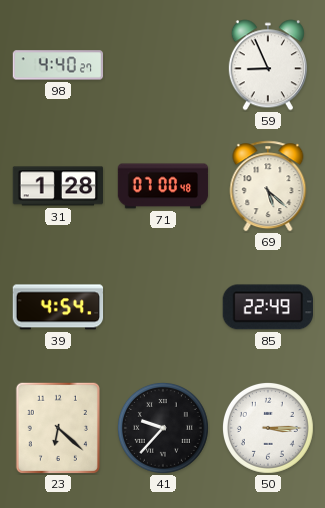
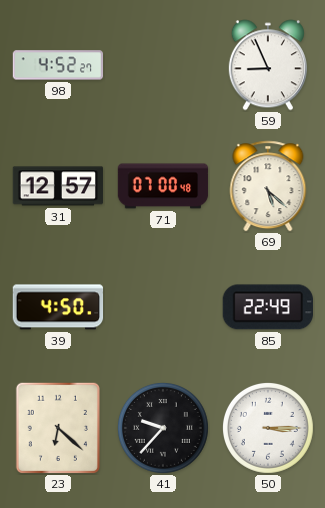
98: 4:40 -> 4:52 (58, 65)
31: 1:28 -> 12:57 (58, 186)
39: 4:54 -> 4:50 (58, 307)
